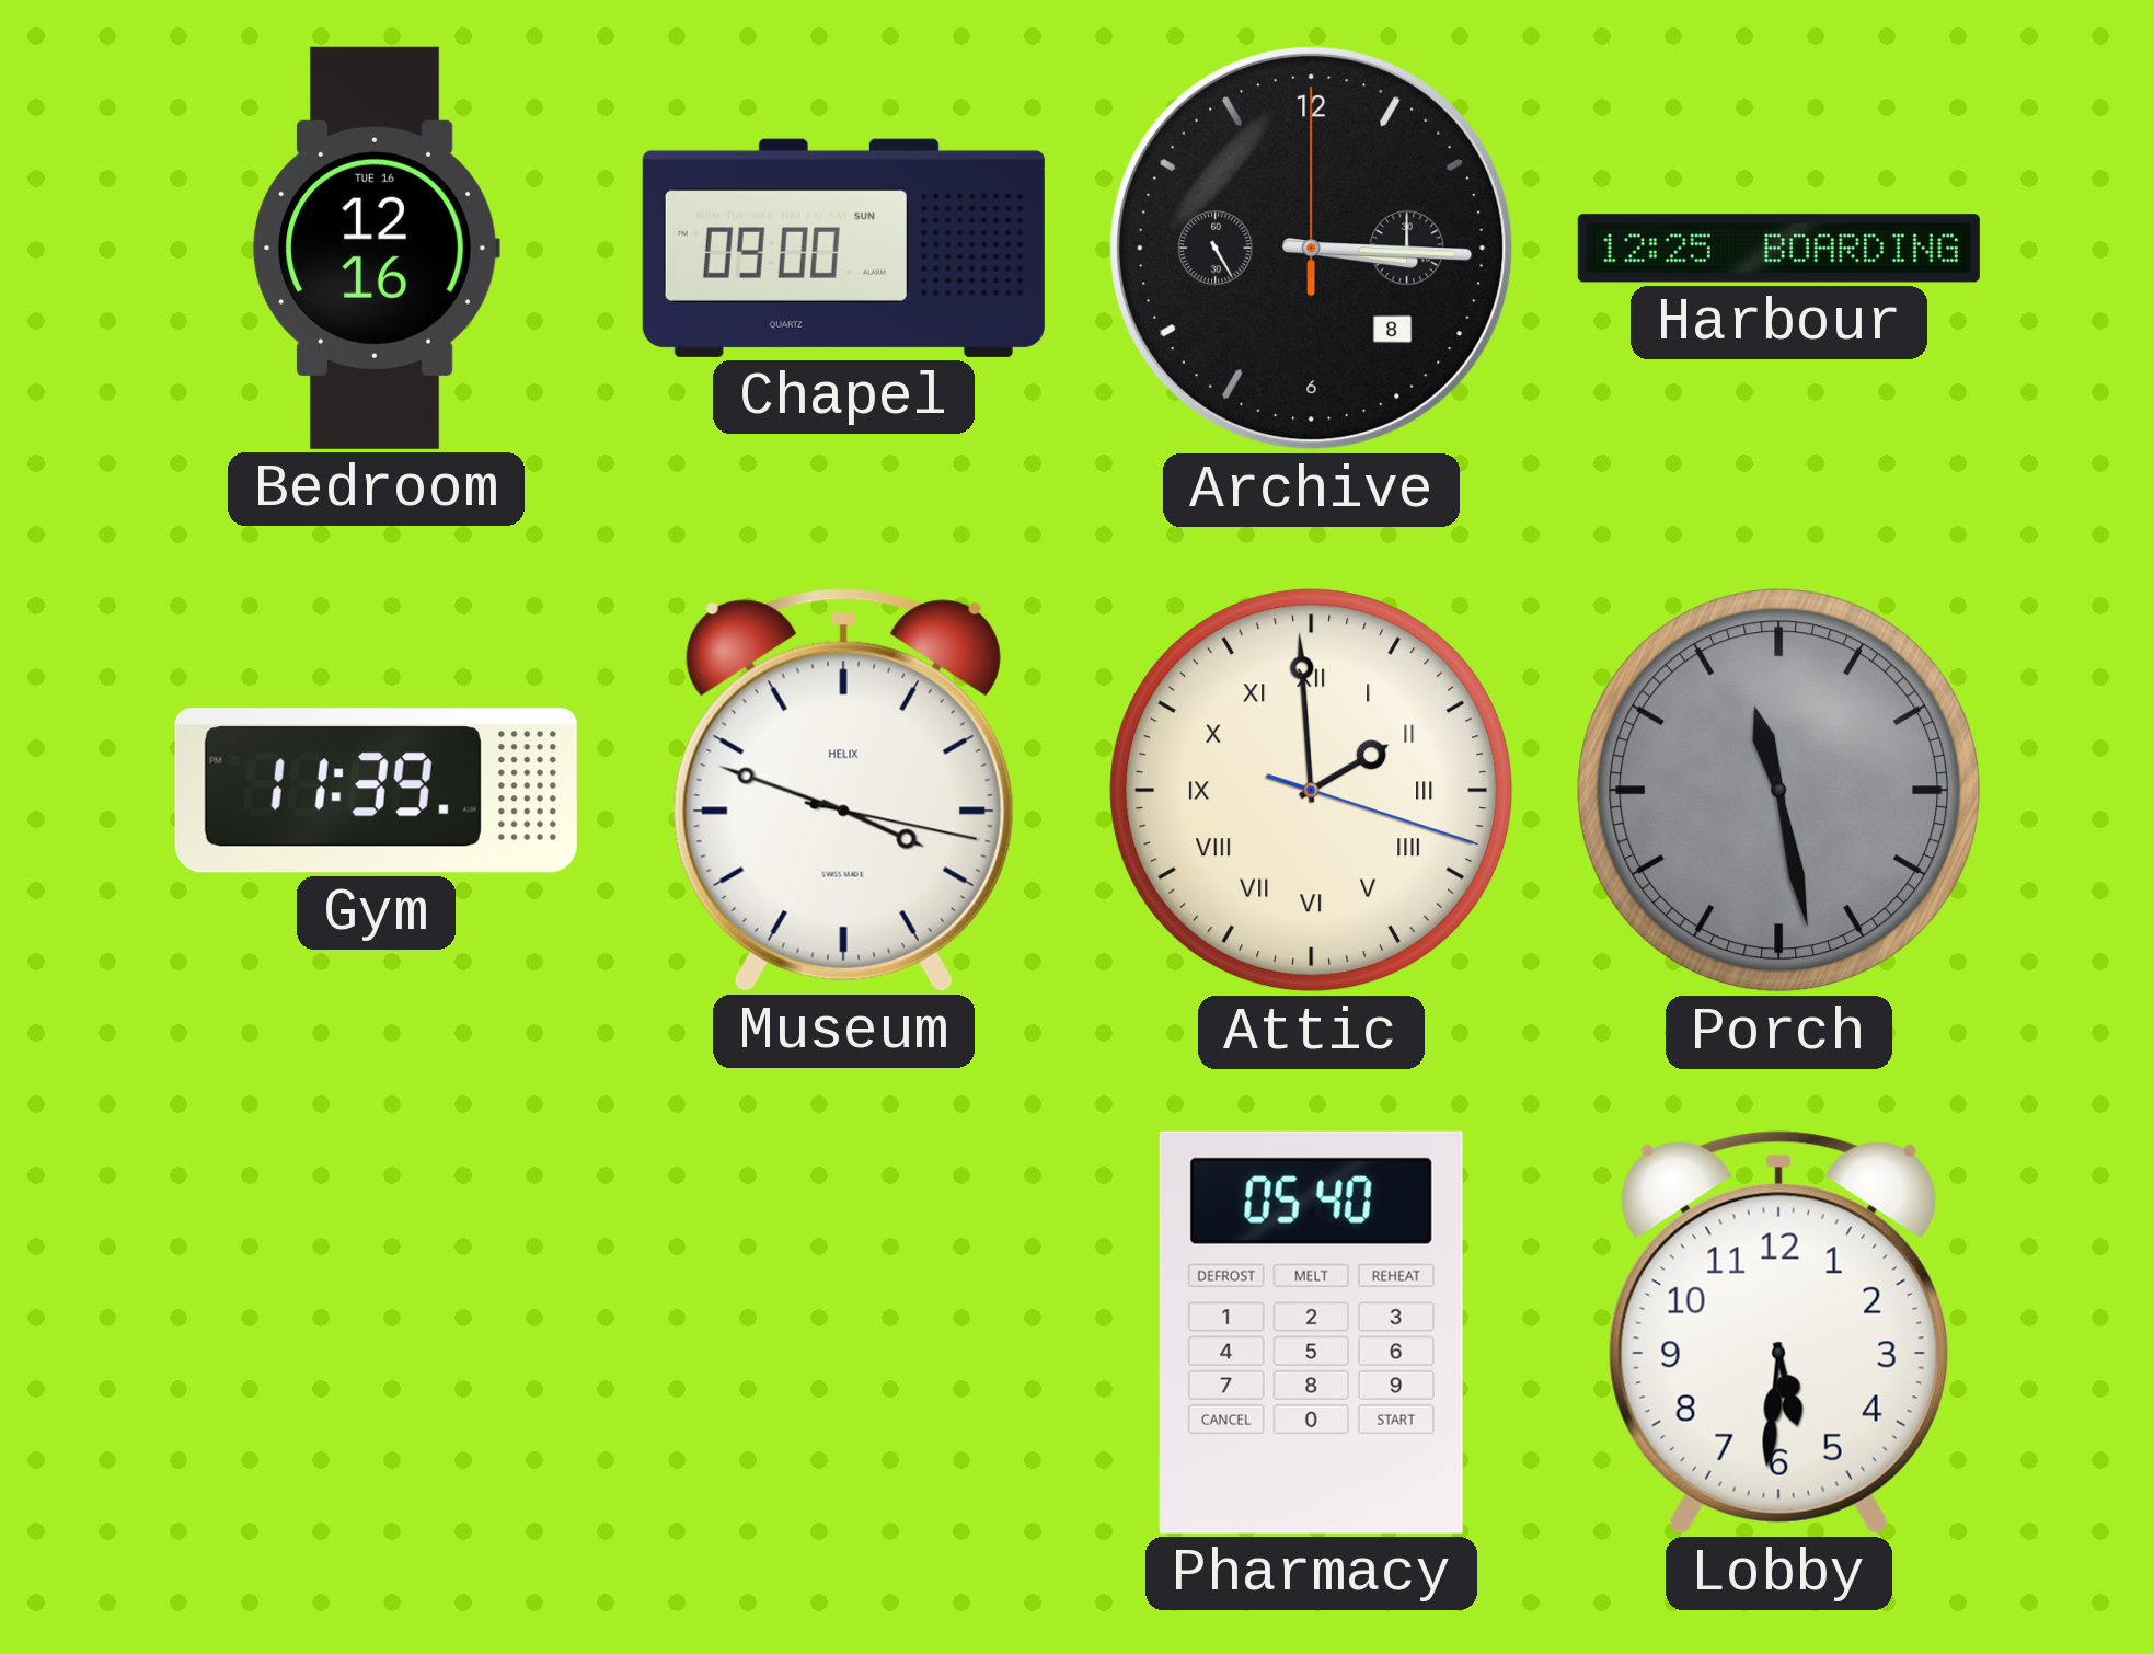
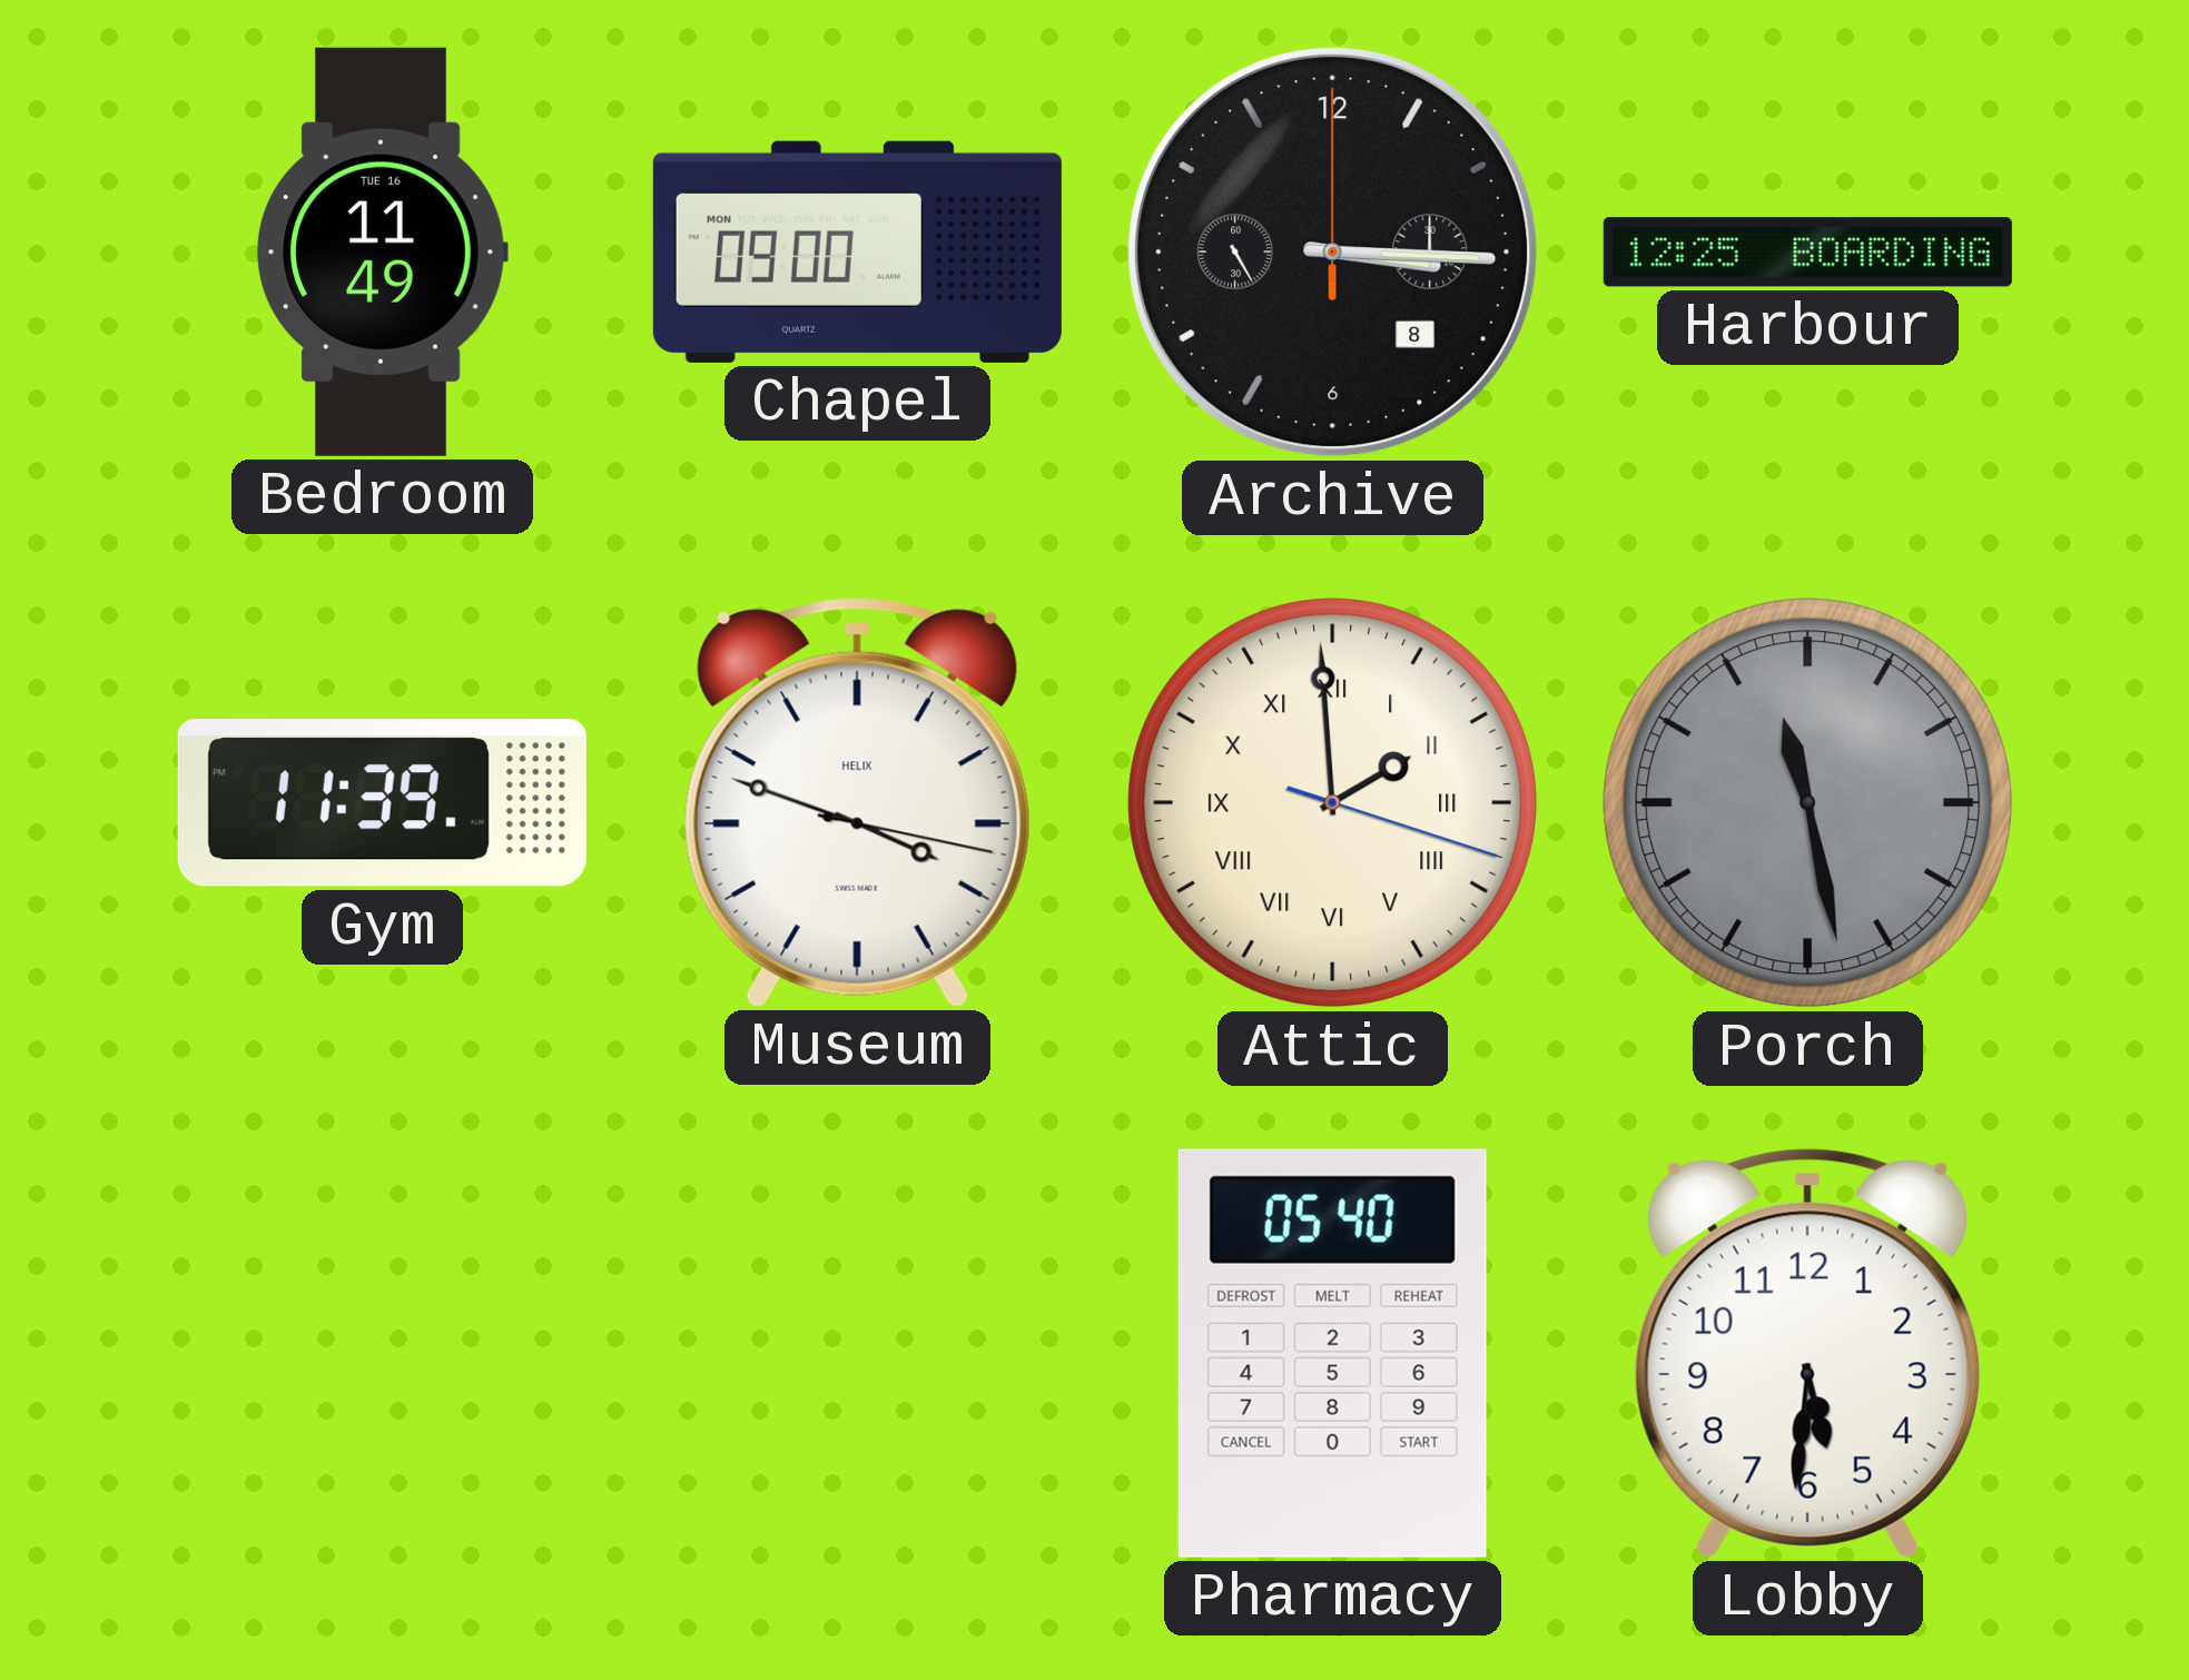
Bedroom: 12:16 -> 11:49 (382, 251)
Chapel date: SUN -> MON (857, 251)
